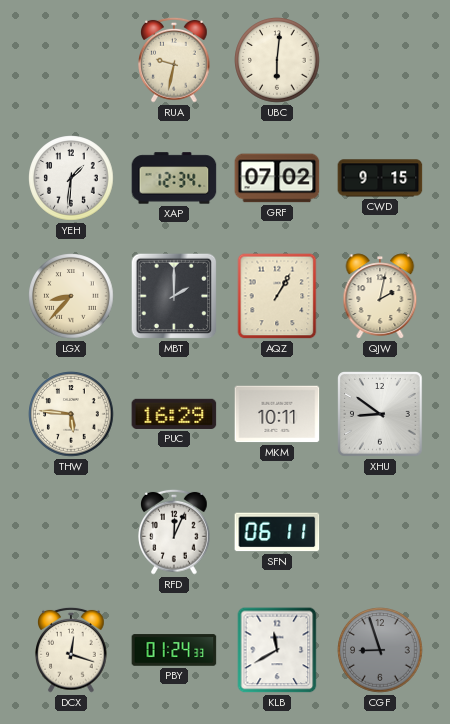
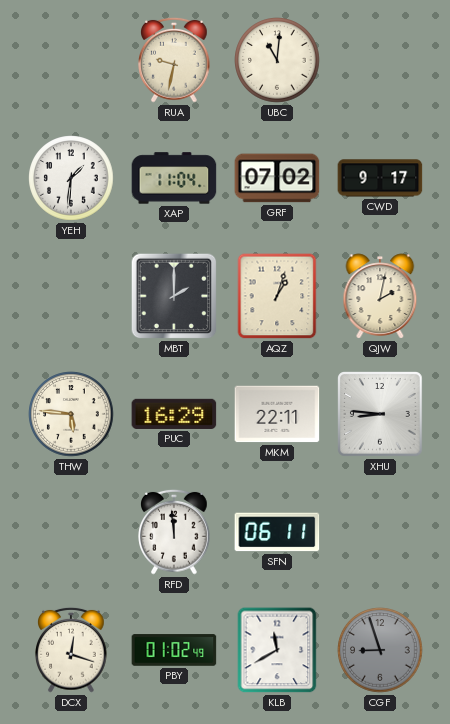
UBC: 6:01 -> 11:01 (277, 60)
XAP: 12:34 -> 11:04 (174, 178)
CWD: 9:15 -> 9:17 (380, 178)
LGX: 8:37 -> none (71, 296)
AQZ: 1:05 -> 1:03 (277, 296)
MKM: 10:11 -> 22:11 (277, 414)
XHU: 8:51 -> 8:46 (381, 415)
RFD: 12:04 -> 11:59 (174, 532)
PBY: 01:24 -> 01:02 (174, 650)
